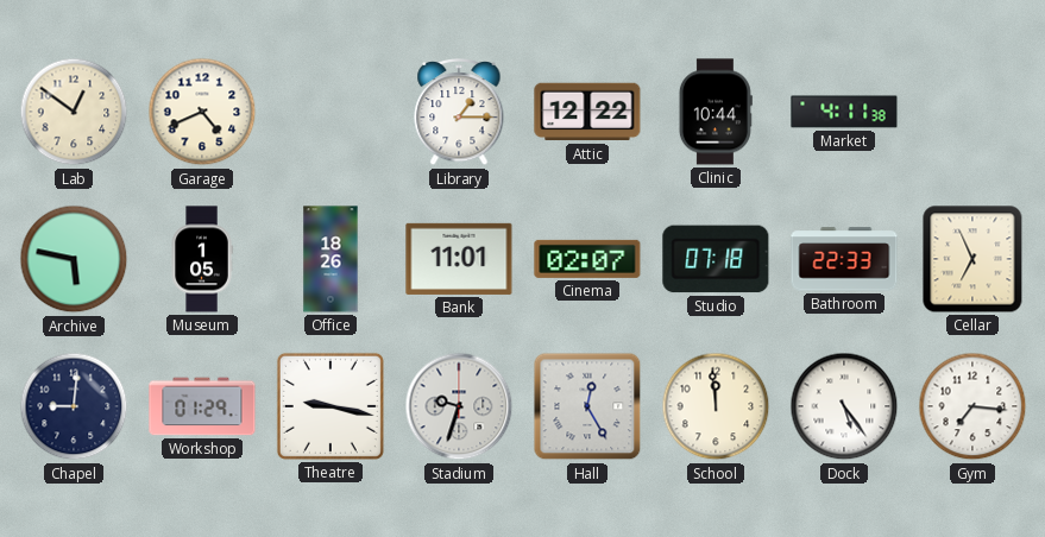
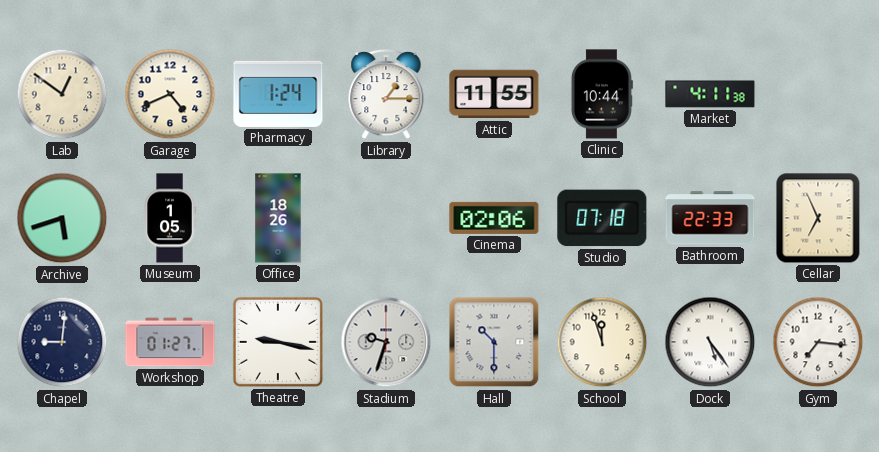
Pharmacy: none -> 1:24 (278, 94)
Attic: 12:22 -> 11:55 (494, 94)
Archive: 5:47 -> 5:42 (62, 218)
Bank: 11:01 -> none (459, 259)
Cinema: 02:07 -> 02:06 (494, 218)
Workshop: 01:29 -> 01:27 (170, 342)
Hall: 12:25 -> 10:30 (494, 342)
School: 11:59 -> 11:57 (602, 342)
